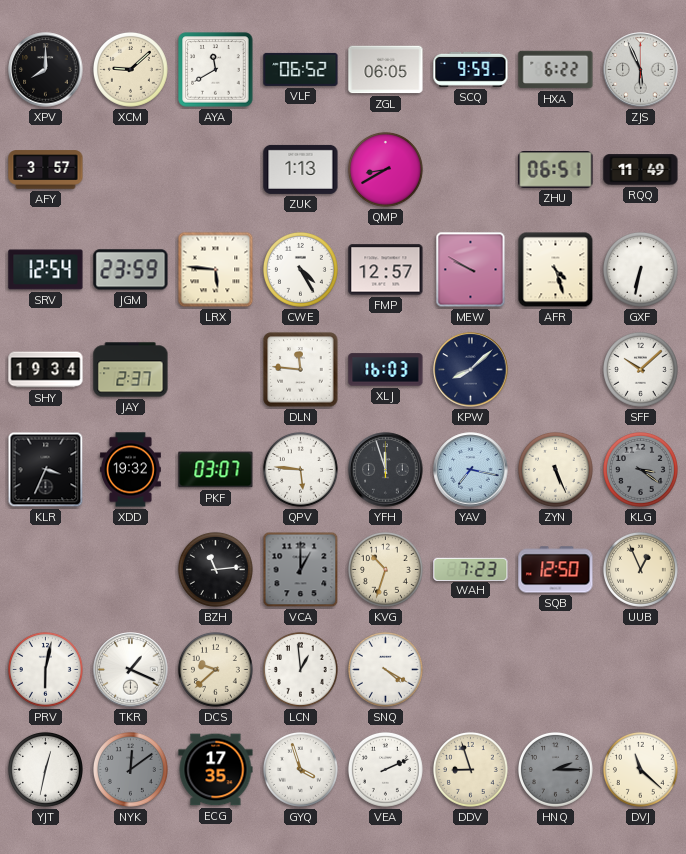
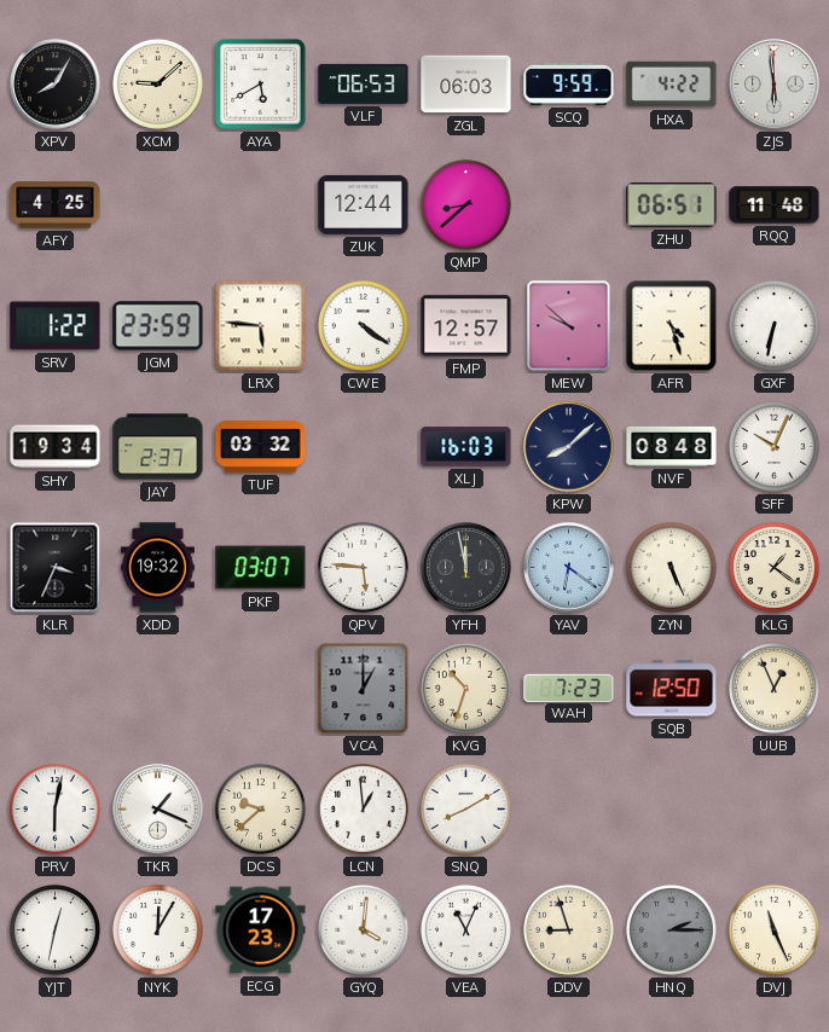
XPV: 8:00 -> 8:05 (56, 85)
AYA: 11:40 -> 5:40 (261, 85)
VLF: 06:52 -> 06:53 (364, 83)
ZGL: 06:05 -> 06:03 (466, 85)
HXA: 6:22 -> 4:22 (672, 85)
ZJS: 5:56 -> 5:59 (775, 85)
AFY: 3:57 -> 4:25 (56, 205)
ZUK: 1:13 -> 12:44 (364, 204)
QMP: 8:40 -> 8:38 (465, 204)
RQQ: 11:49 -> 11:48 (775, 205)
SRV: 12:54 -> 1:22 (56, 326)
CWE: 4:25 -> 4:21 (363, 325)
MEW: 9:50 -> 9:52 (569, 326)
TUF: none -> 03:32 (261, 446)
DLN: 11:46 -> none (301, 370)
NVF: none -> 08:48 (672, 446)
SFF: 10:08 -> 10:04 (773, 446)
YFH: 11:57 -> 11:58 (466, 568)
YAV: 7:17 -> 6:21 (569, 568)
KLG: 3:21 -> 1:21 (773, 567)
KLG dial: grey -> cream (773, 567)
BZH: 11:14 -> none (215, 569)
SNQ: 4:20 -> 8:10 (465, 808)
NYK: 12:09 -> 12:05 (157, 929)
NYK dial: grey -> white (157, 929)
ECG: 17:35 -> 17:23 (261, 930)
GYQ: 3:57 -> 4:01 (363, 929)
VEA: 2:11 -> 11:04 (465, 929)
DVJ: 11:22 -> 11:26 (773, 929)
